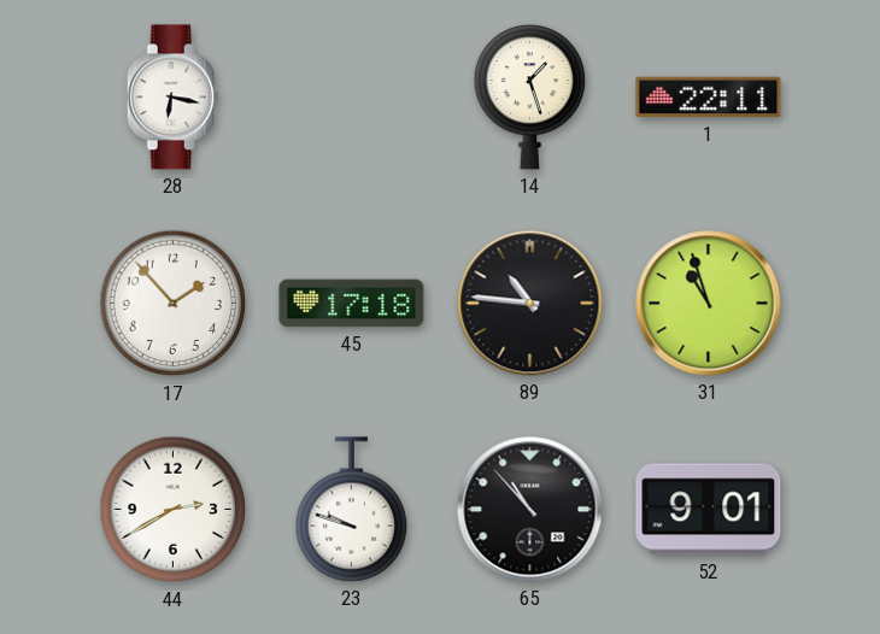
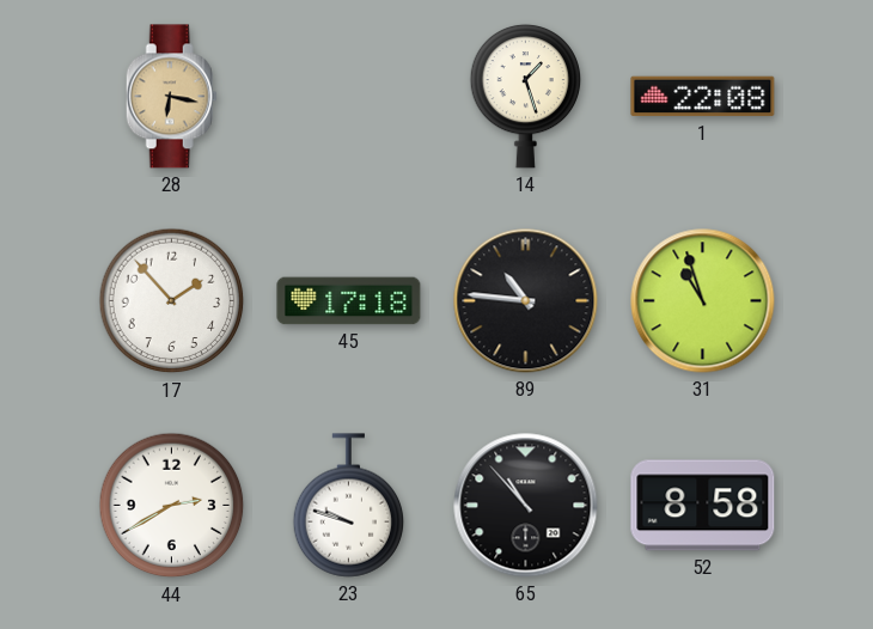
28 dial: white -> champagne (171, 97)
1: 22:11 -> 22:08 (703, 97)
52: 9:01 -> 8:58 (703, 506)
